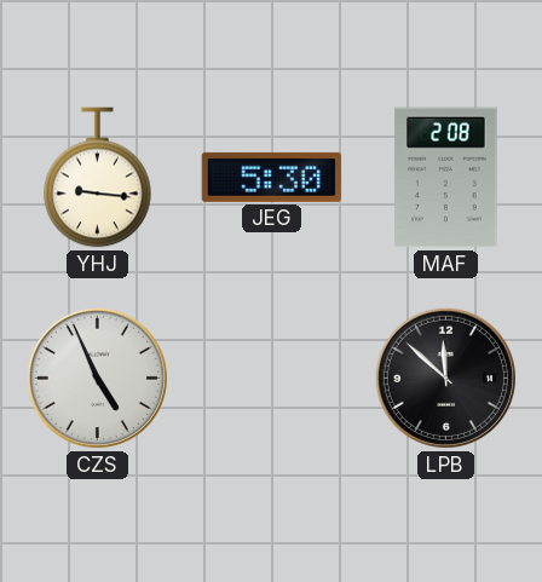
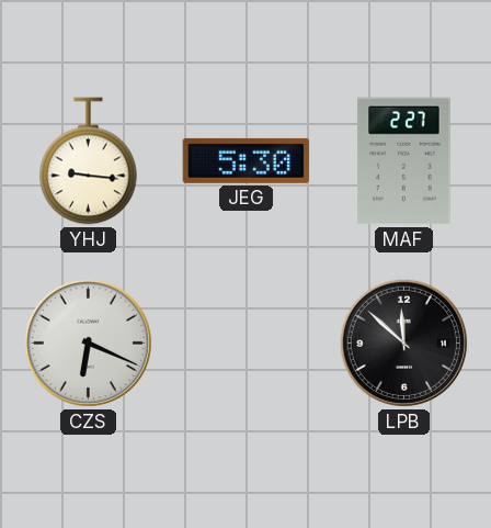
MAF: 2:08 -> 2:27 (404, 161)
CZS: 4:56 -> 6:19 (88, 342)
